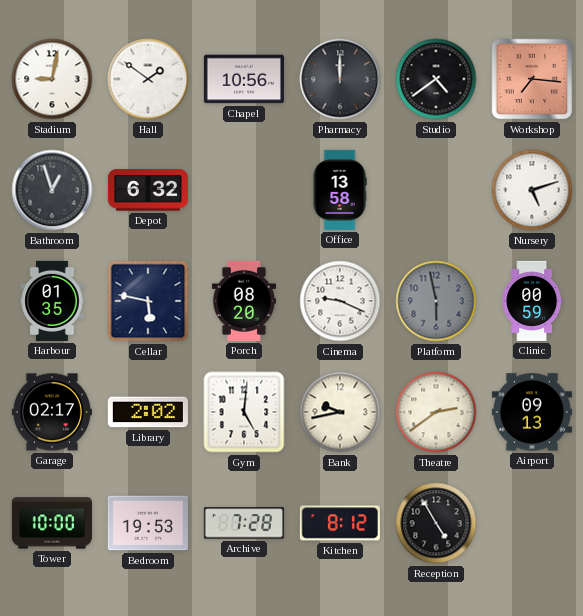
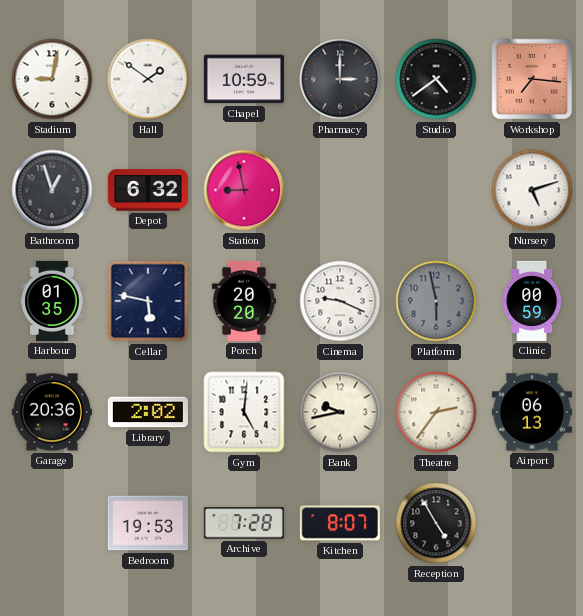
Chapel: 10:56 -> 10:59 (244, 79)
Pharmacy: 12:00 -> 3:00 (340, 79)
Station: none -> 8:58 (244, 190)
Office: 13:58 -> none (340, 190)
Porch: 08:20 -> 20:20 (244, 301)
Garage: 02:17 -> 20:36 (52, 412)
Theatre: 2:39 -> 2:36 (436, 412)
Airport: 09:13 -> 06:13 (532, 412)
Tower: 10:00 -> none (52, 523)
Kitchen: 8:12 -> 8:07 (340, 523)
